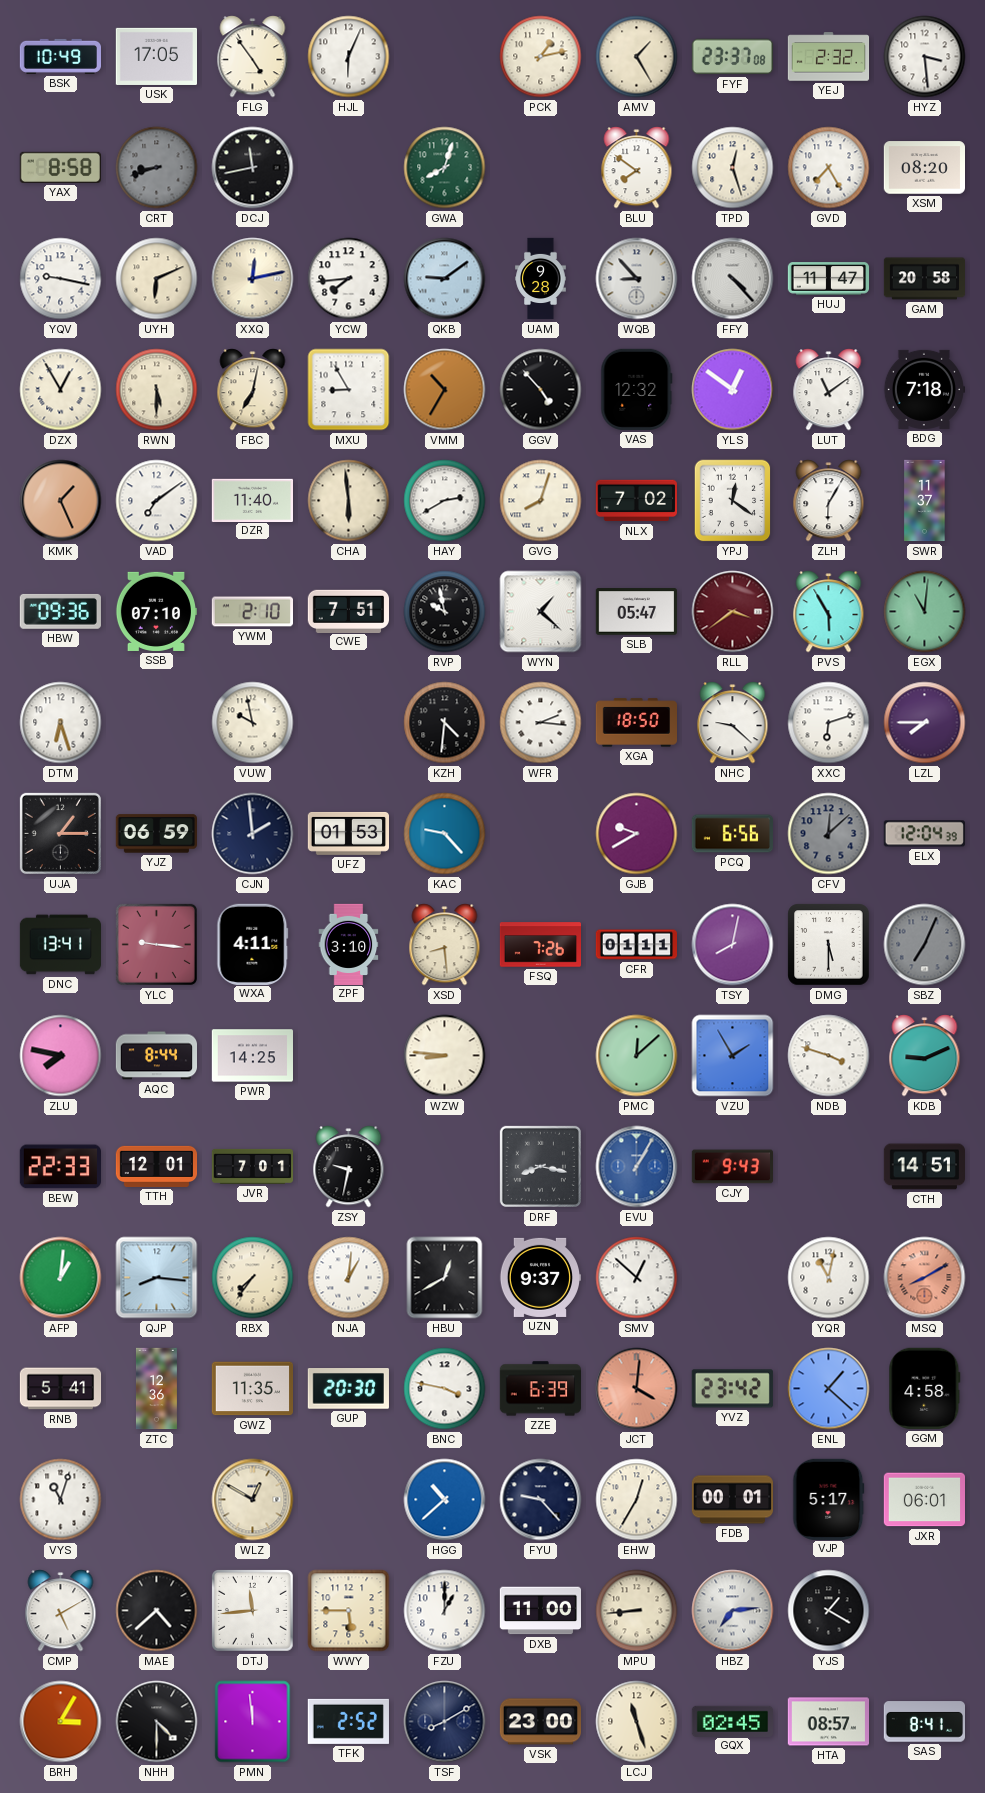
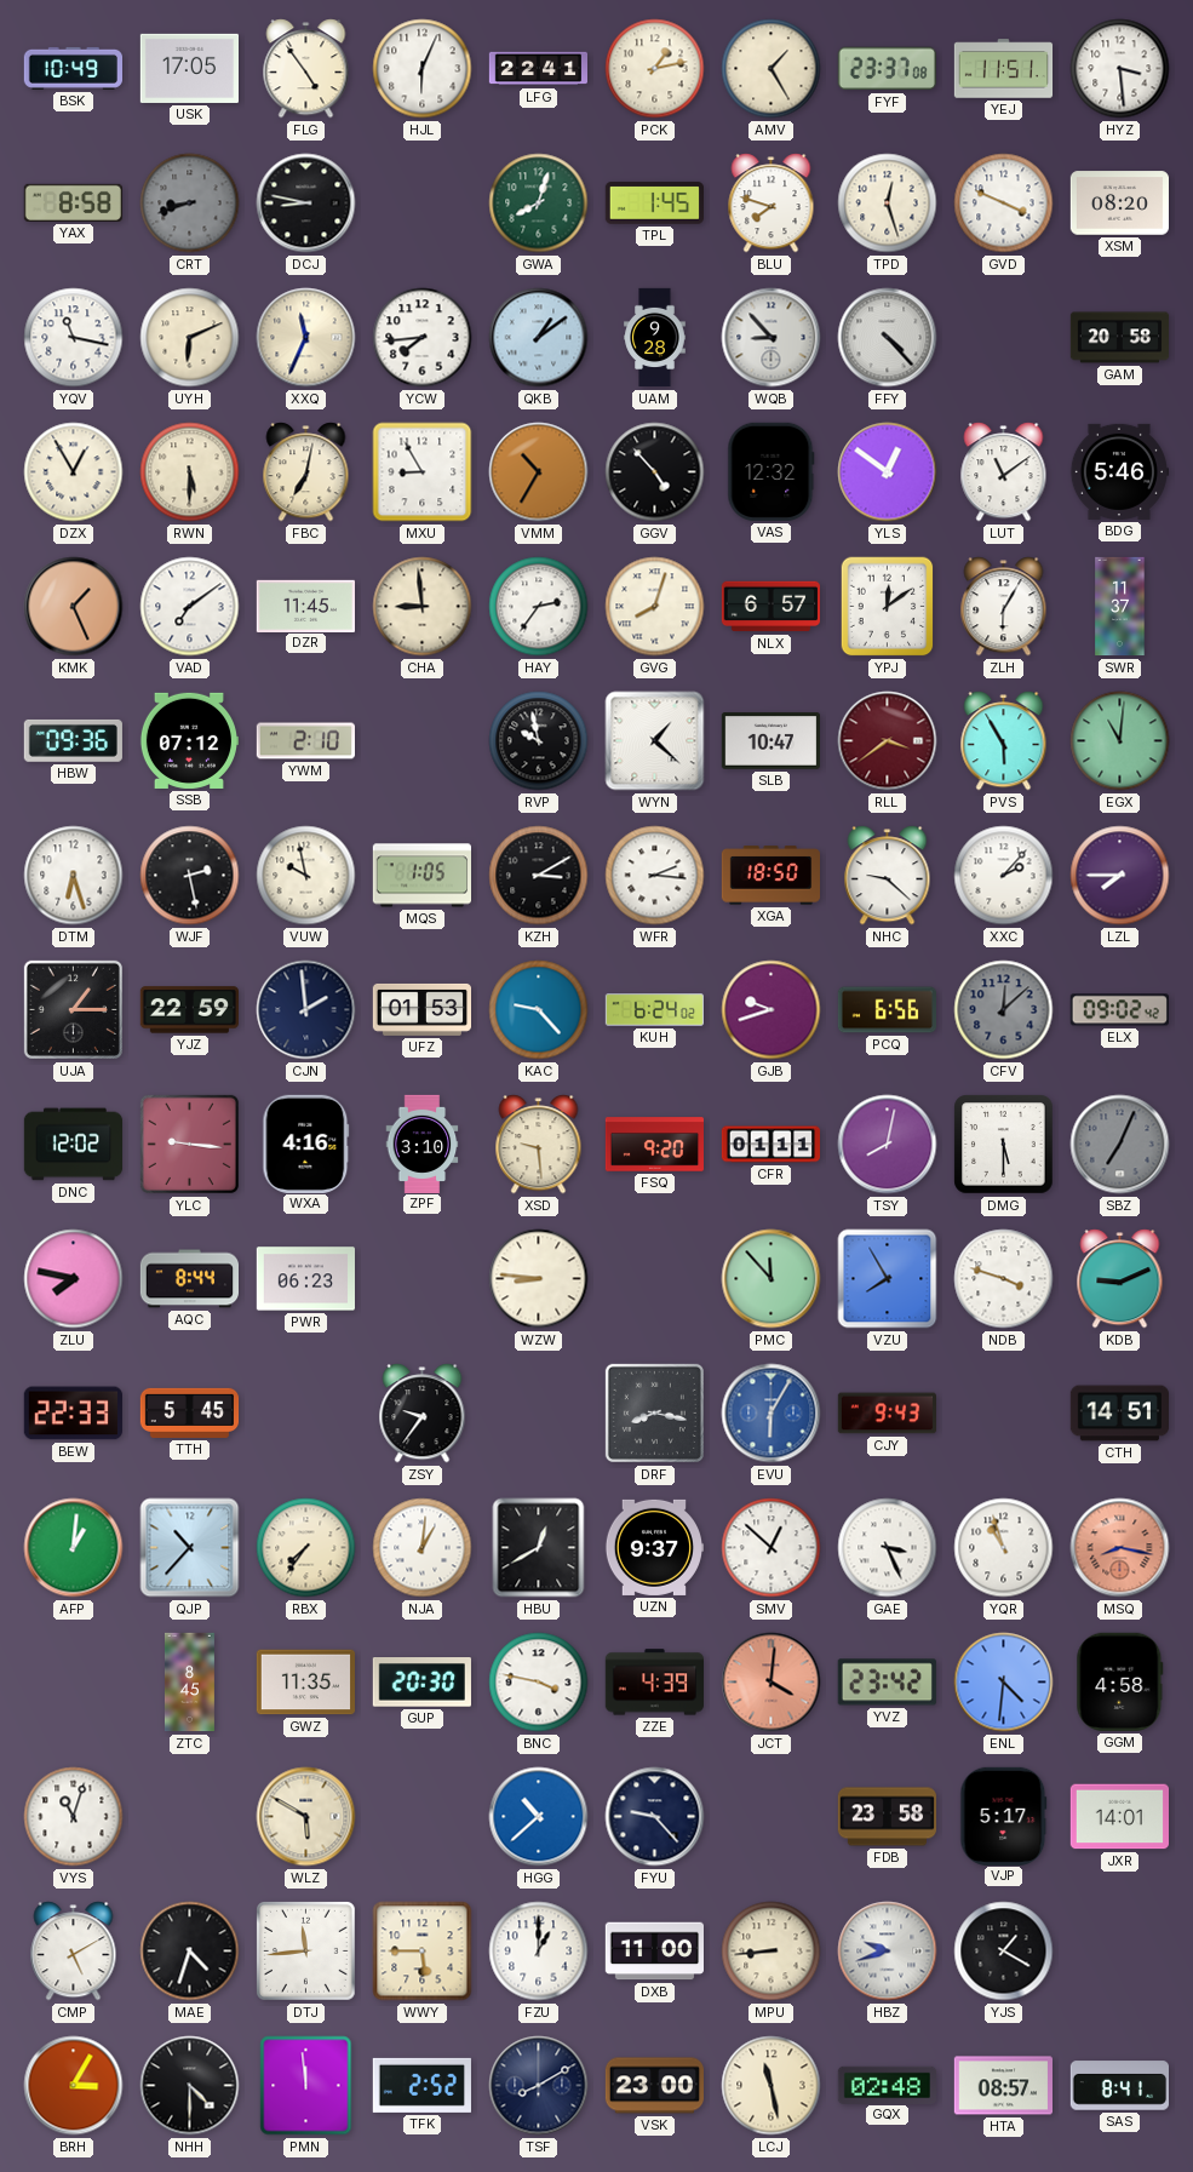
LFG: none -> 22:41 (538, 69)
YEJ: 2:32 -> 11:51 (1004, 69)
DCJ: 11:43 -> 8:47 (306, 204)
TPL: none -> 1:45 (654, 204)
BLU: 7:51 -> 7:48 (772, 204)
GVD: 7:25 -> 3:49 (1004, 204)
YQV: 9:17 -> 11:17 (74, 338)
XXQ: 12:13 -> 11:34 (306, 338)
QKB: 9:09 -> 1:09 (539, 338)
HUJ: 11:47 -> none (829, 279)
BDG: 7:18 -> 5:46 (1118, 471)
DZR: 11:40 -> 11:45 (305, 606)
CHA: 5:59 -> 8:59 (423, 607)
HAY: 2:40 -> 2:36 (539, 607)
NLX: 7:02 -> 6:57 (770, 607)
YPJ: 12:21 -> 12:09 (888, 607)
SSB: 07:10 -> 07:12 (188, 740)
CWE: 7:51 -> none (348, 611)
SLB: 05:47 -> 10:47 (770, 741)
WJF: none -> 2:28 (190, 876)
MQS: none -> 1:05 (421, 876)
KZH: 4:31 -> 3:10 (539, 876)
XXC: 6:12 -> 2:07 (1004, 876)
YJZ: 06:59 -> 22:59 (189, 1010)
KUH: none -> 6:24 (654, 1010)
GJB: 9:40 -> 9:42 (772, 1010)
ELX: 12:04 -> 09:02 (1119, 1010)
DNC: 13:41 -> 12:02 (74, 1145)
WXA: 4:11 -> 4:16 (306, 1144)
XSD: 8:29 -> 9:29 (539, 1145)
FSQ: 7:26 -> 9:20 (655, 1145)
PWR: 14:25 -> 06:23 (305, 1279)
PMC: 12:08 -> 11:53 (772, 1279)
VZU: 1:55 -> 7:55 (888, 1279)
TTH: 12:01 -> 5:45 (190, 1412)
JVR: 7:01 -> none (253, 1166)
ZSY: 9:32 -> 9:36 (423, 1414)
EVU: 1:05 -> 6:05 (772, 1414)
QJP: 8:16 -> 10:37 (190, 1548)
GAE: none -> 3:26 (888, 1548)
YQR: 11:02 -> 10:57 (1004, 1548)
MSQ: 8:10 -> 8:17 (1120, 1548)
RNB: 5:41 -> none (61, 1389)
ZTC: 12:36 -> 8:45 (189, 1683)
ZZE: 6:39 -> 4:39 (654, 1683)
ENL: 1:22 -> 4:31 (1004, 1683)
WLZ: 12:50 -> 5:50 (306, 1817)
EHW: 12:35 -> none (637, 1500)
FDB: 00:01 -> 23:58 (888, 1817)
JXR: 06:01 -> 14:01 (1119, 1817)
MAE: 4:38 -> 4:33 (190, 1952)
HBZ: 7:14 -> 9:42 (888, 1952)
LCJ: 11:27 -> 11:28 (772, 2086)
GQX: 02:45 -> 02:48 (887, 2085)
